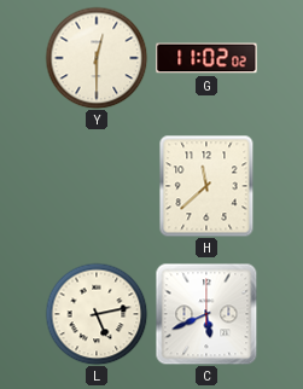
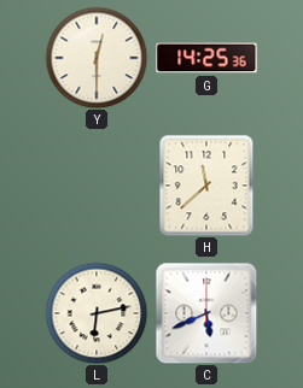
G: 11:02 -> 14:25 (206, 58)
L: 5:13 -> 6:13 (97, 313)
